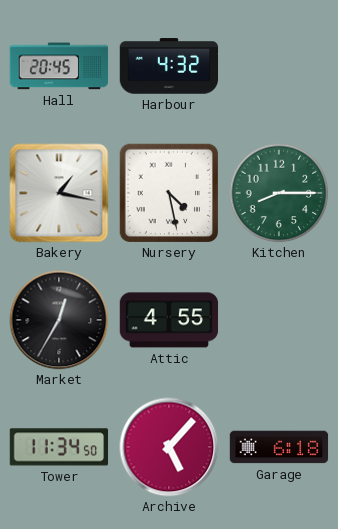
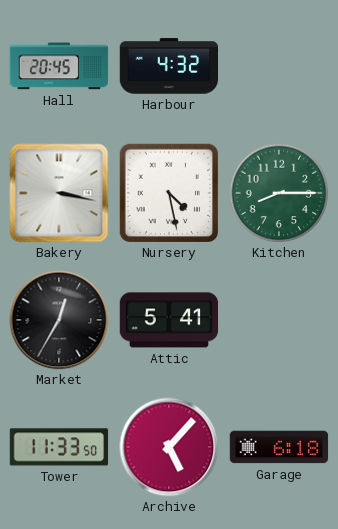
Bakery: 1:17 -> 3:17 (59, 193)
Attic: 4:55 -> 5:41 (169, 320)
Tower: 11:34 -> 11:33 (59, 447)
